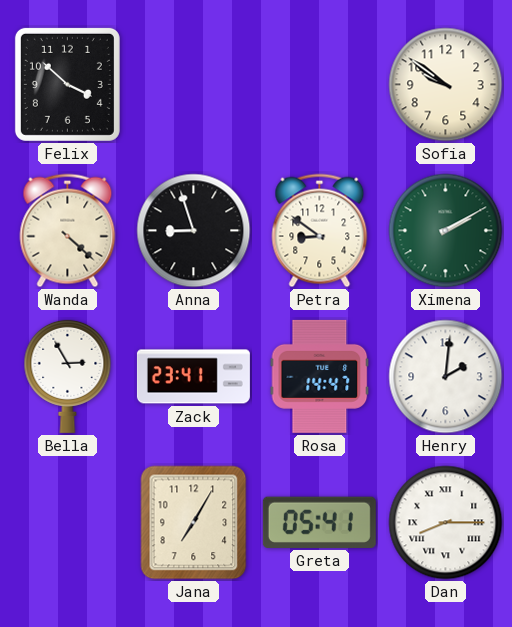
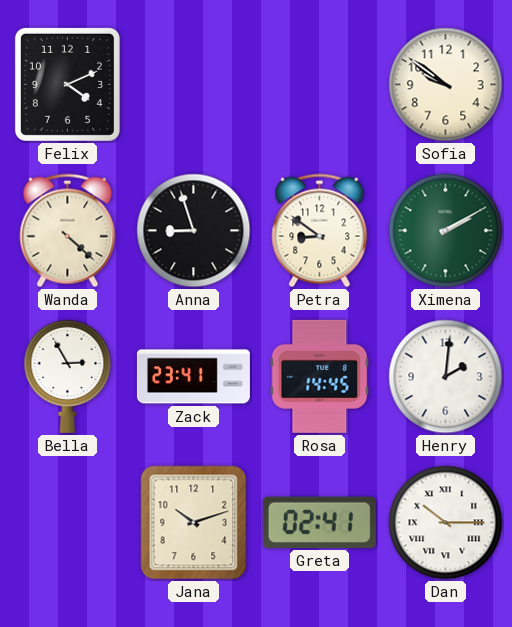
Felix: 3:52 -> 4:11 (67, 84)
Rosa: 14:47 -> 14:45 (320, 376)
Jana: 7:05 -> 10:12 (194, 523)
Greta: 05:41 -> 02:41 (319, 522)
Dan: 8:15 -> 10:15 (446, 523)
